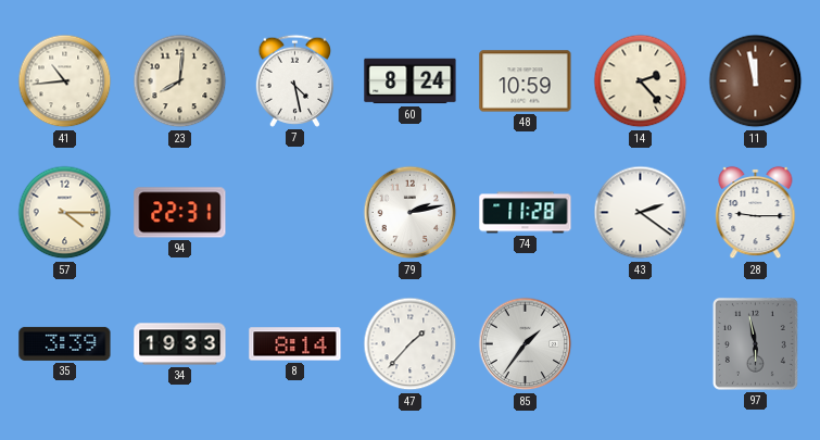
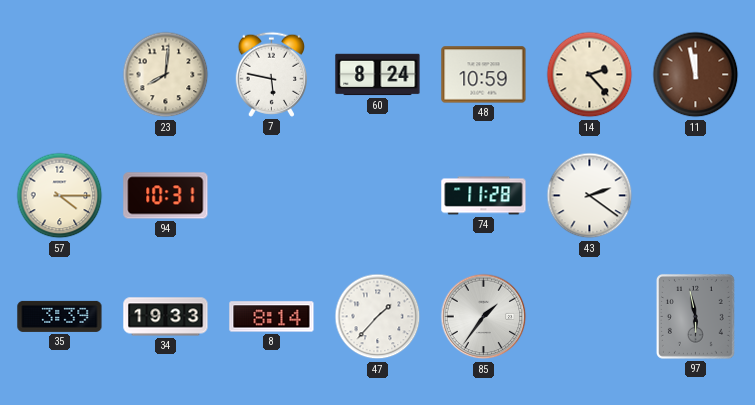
41: 10:44 -> none (65, 81)
7: 4:28 -> 5:47 (271, 74)
94: 22:31 -> 10:31 (166, 196)
79: 2:13 -> none (411, 213)
28: 9:15 -> none (756, 213)
